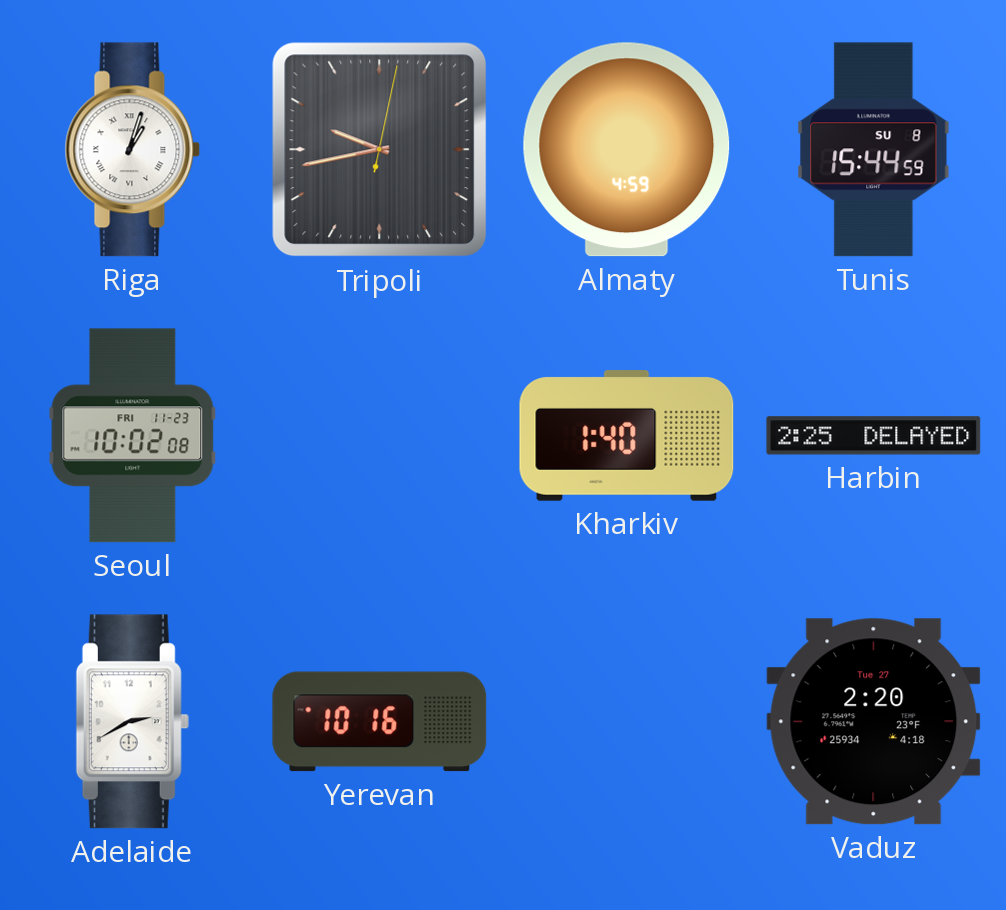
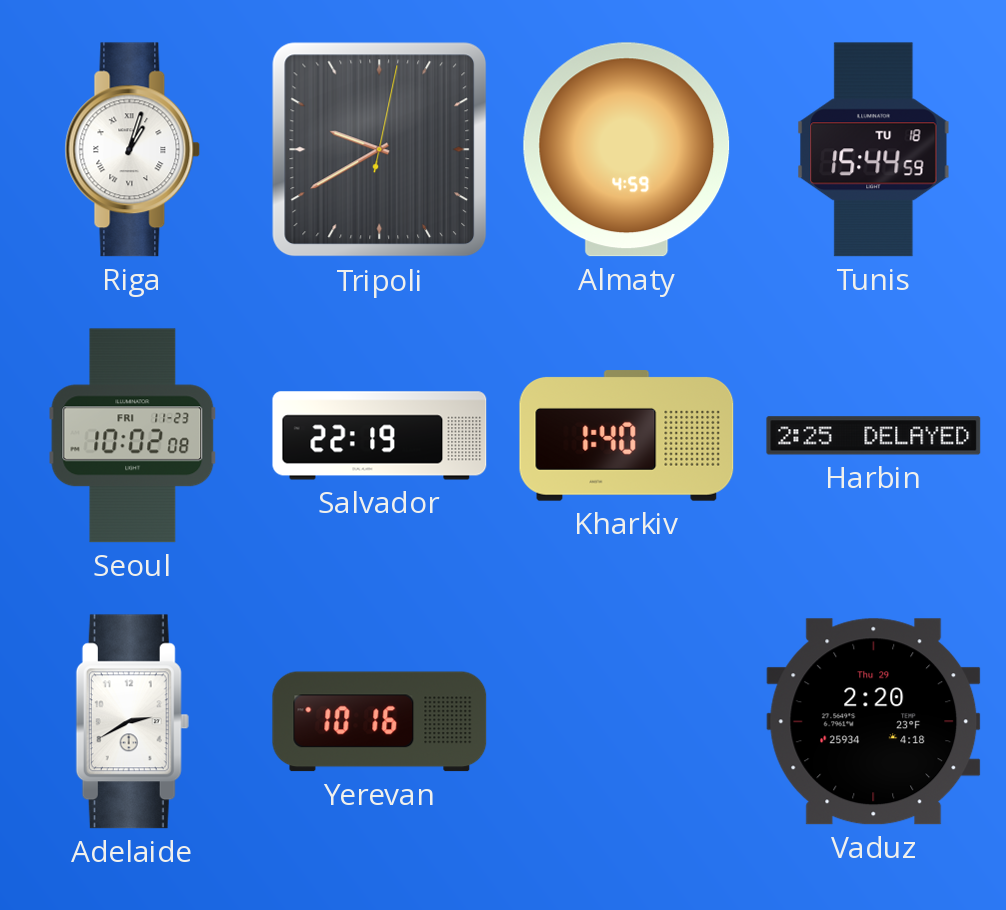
Tripoli: 9:43 -> 9:40 (380, 150)
Tunis date: SU 8 -> TU 18 (874, 150)
Salvador: none -> 22:19 (380, 436)
Vaduz date: Tue 27 -> Thu 29 (874, 722)
